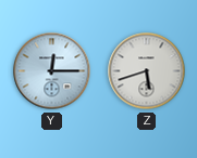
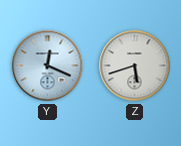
Y: 12:15 -> 12:19 (48, 66)
